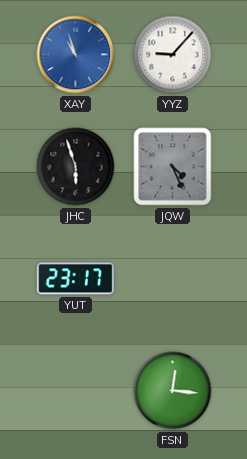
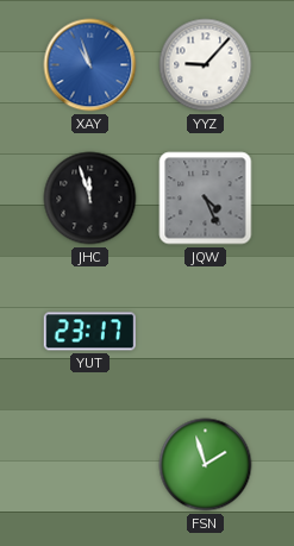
JHC: 5:57 -> 11:57 (90, 199)
FSN: 12:16 -> 1:57 (206, 465)
